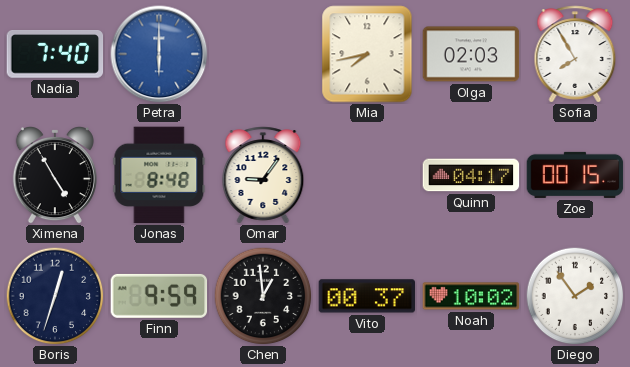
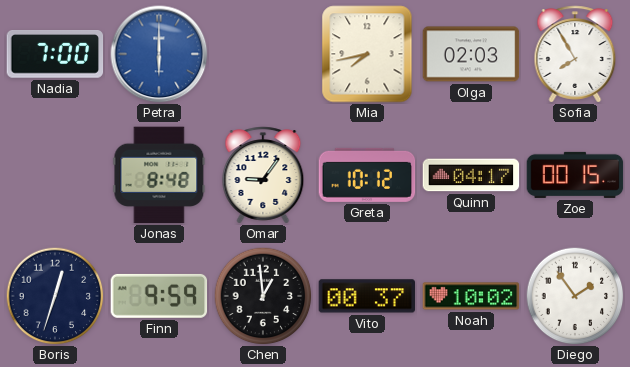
Nadia: 7:40 -> 7:00 (55, 55)
Ximena: 4:55 -> none (55, 176)
Greta: none -> 10:12 (367, 175)
